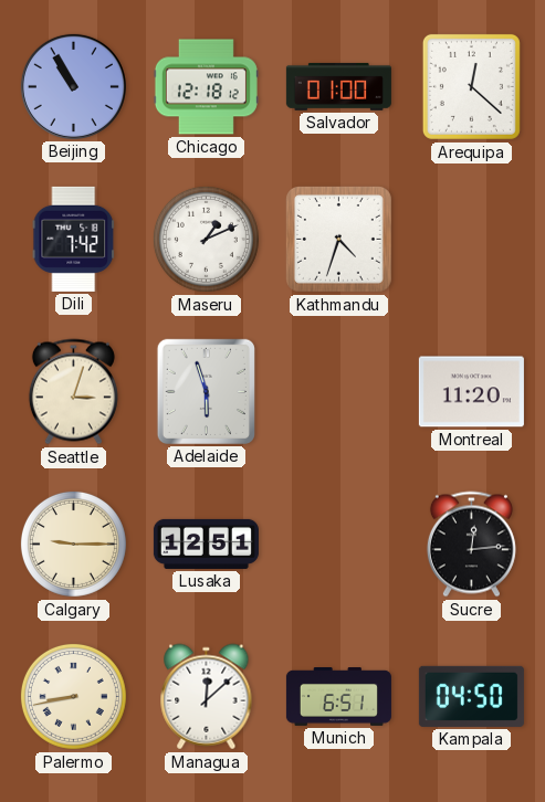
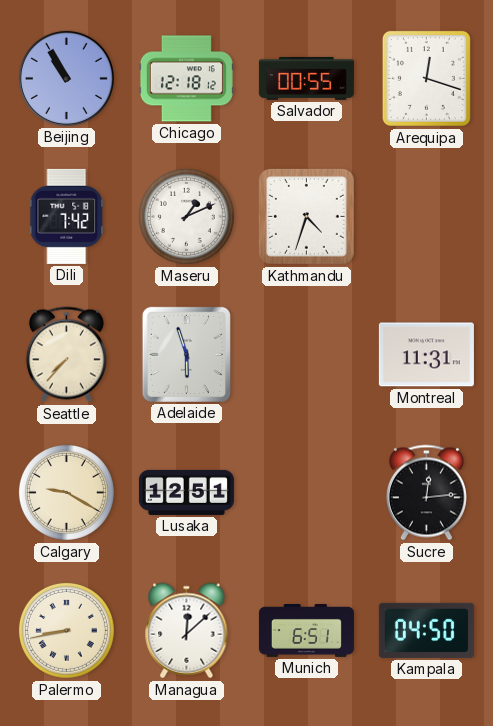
Salvador: 01:00 -> 00:55 (306, 78)
Arequipa: 12:22 -> 12:18 (426, 78)
Seattle: 3:03 -> 7:37 (66, 355)
Montreal: 11:20 -> 11:31 (426, 355)
Calgary: 9:15 -> 9:20 (66, 492)
